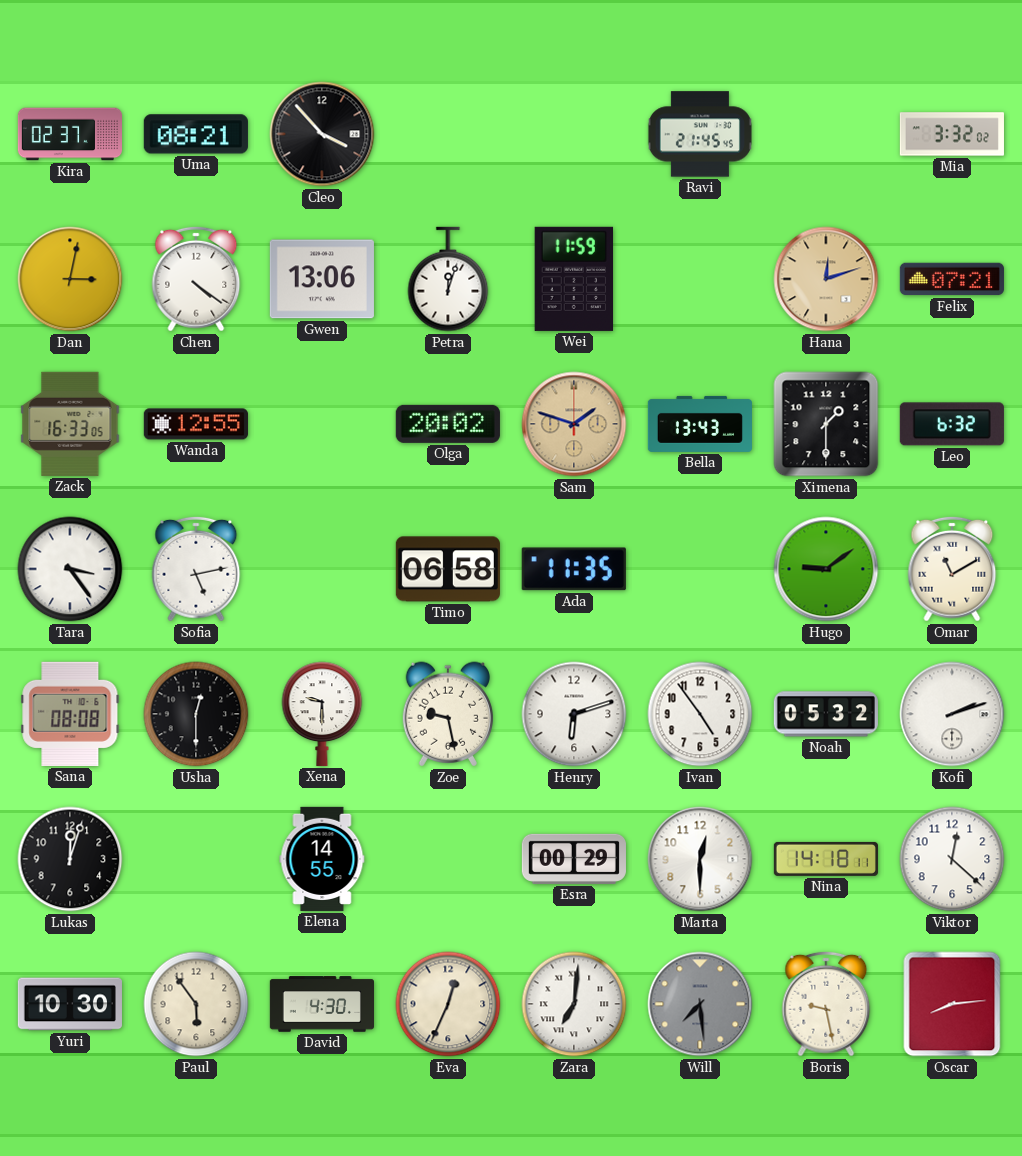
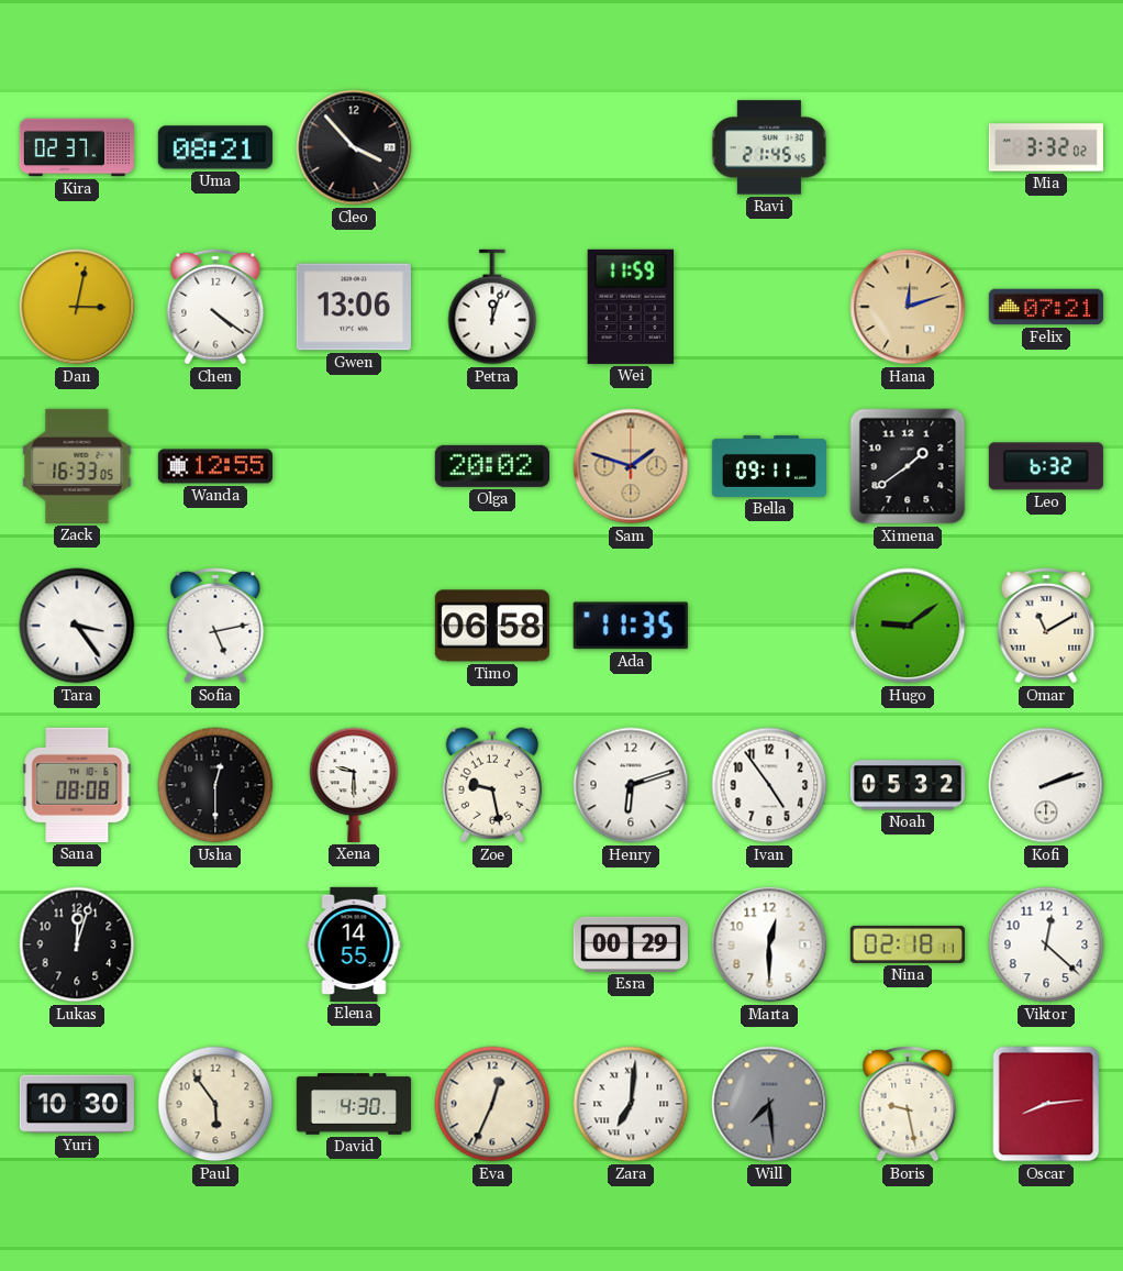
Bella: 13:43 -> 09:11 (768, 466)
Ximena: 1:30 -> 1:39 (908, 466)
Nina: 14:18 -> 02:18 (908, 944)
